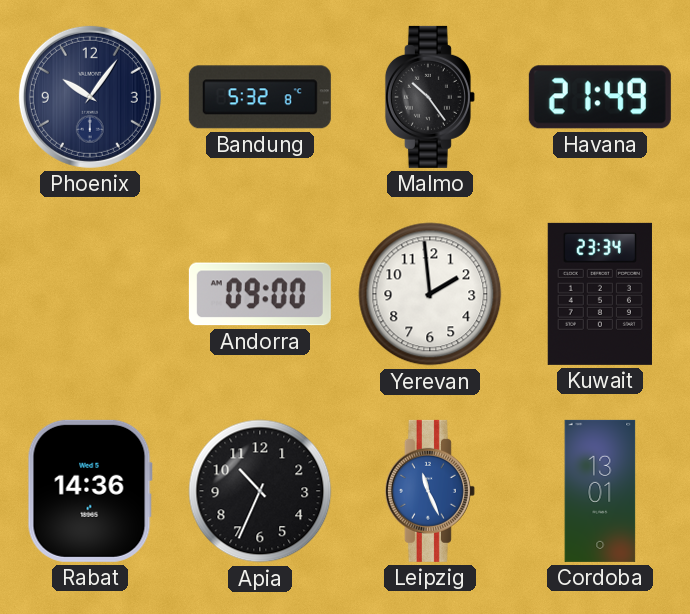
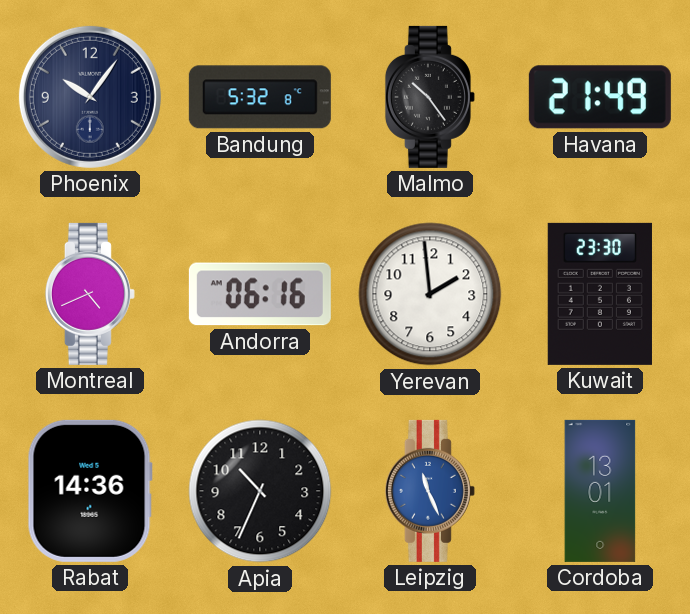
Montreal: none -> 4:41 (90, 294)
Andorra: 09:00 -> 06:16 (260, 294)
Kuwait: 23:34 -> 23:30 (600, 294)
